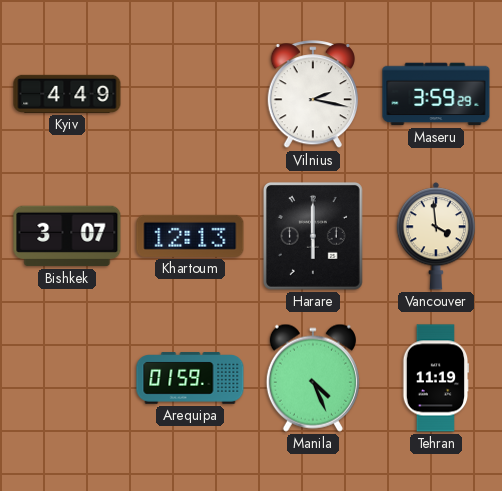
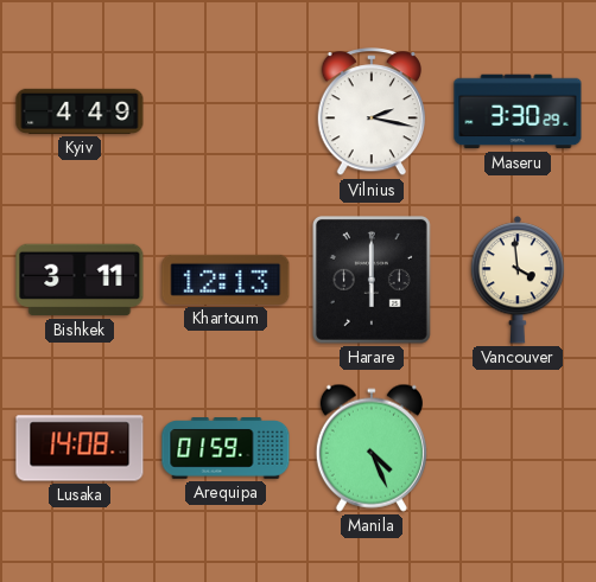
Maseru: 3:59 -> 3:30 (518, 111)
Bishkek: 3:07 -> 3:11 (80, 280)
Lusaka: none -> 14:08 (80, 448)
Tehran: 11:19 -> none (436, 378)
